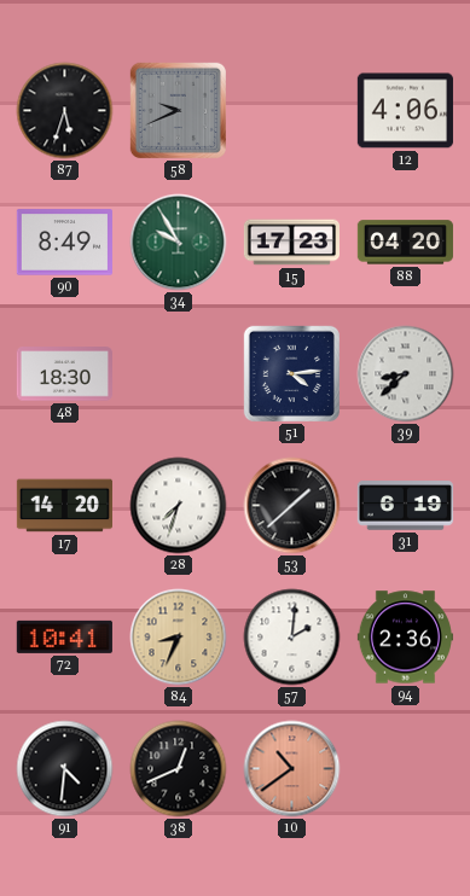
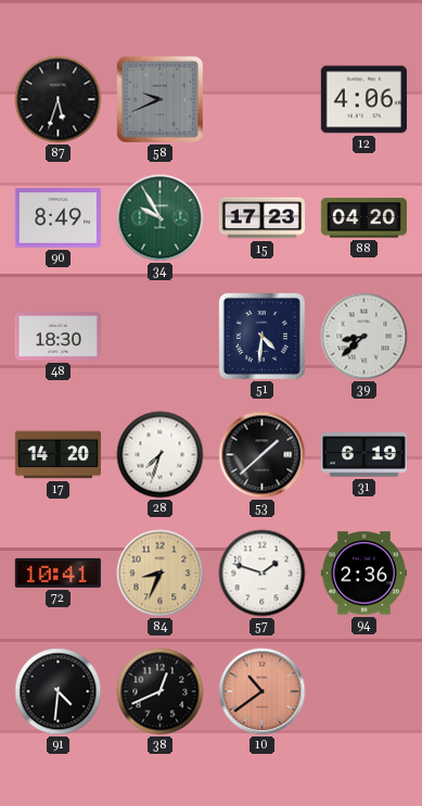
51: 4:14 -> 4:31 (261, 336)
57: 2:01 -> 1:48 (263, 574)
